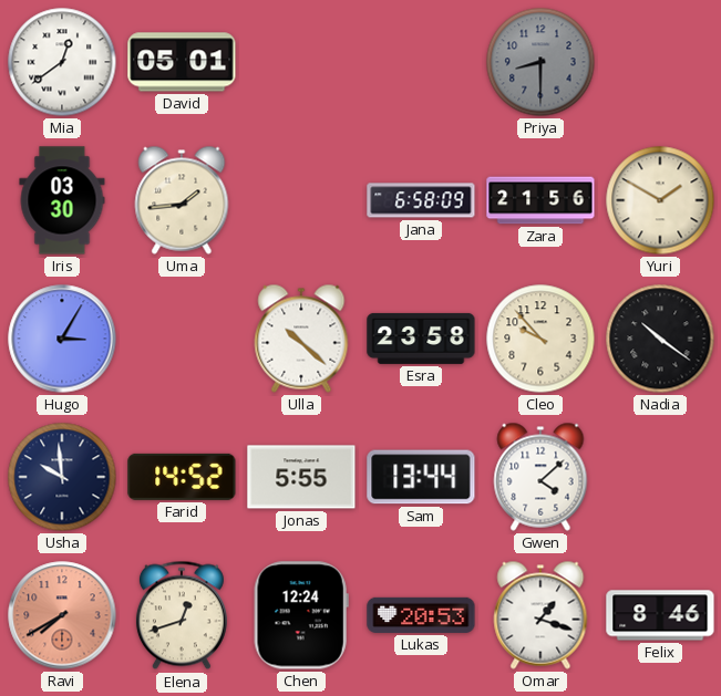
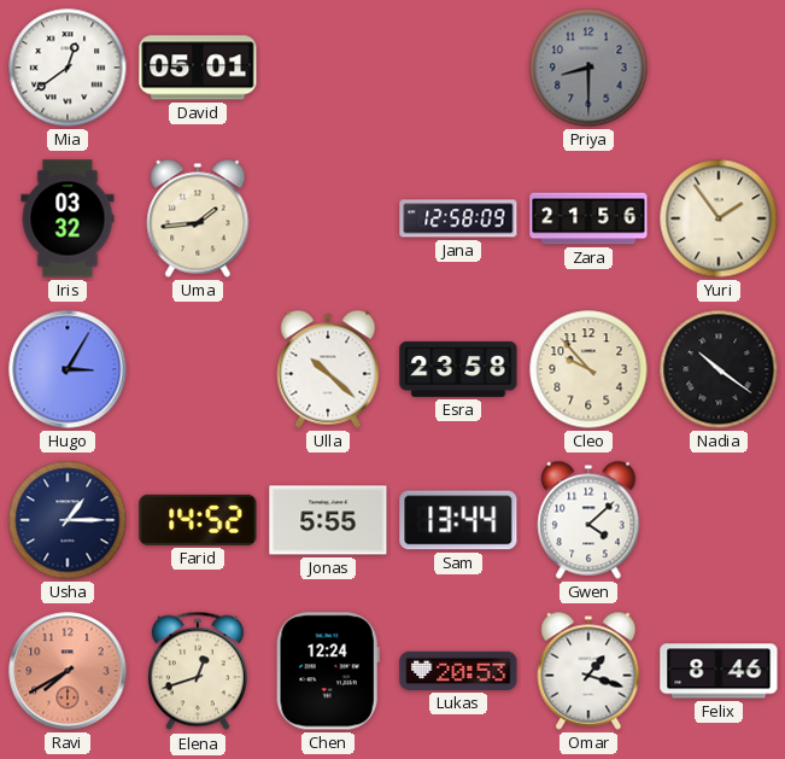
Iris: 03:30 -> 03:32 (68, 218)
Jana: 6:58 -> 12:58 (458, 218)
Yuri: 1:50 -> 1:54 (719, 218)
Usha: 9:59 -> 1:15 (68, 520)
